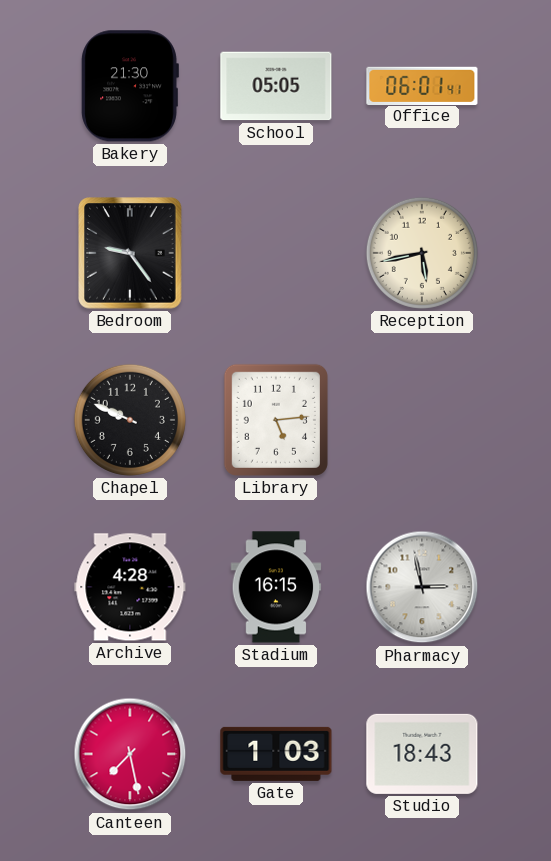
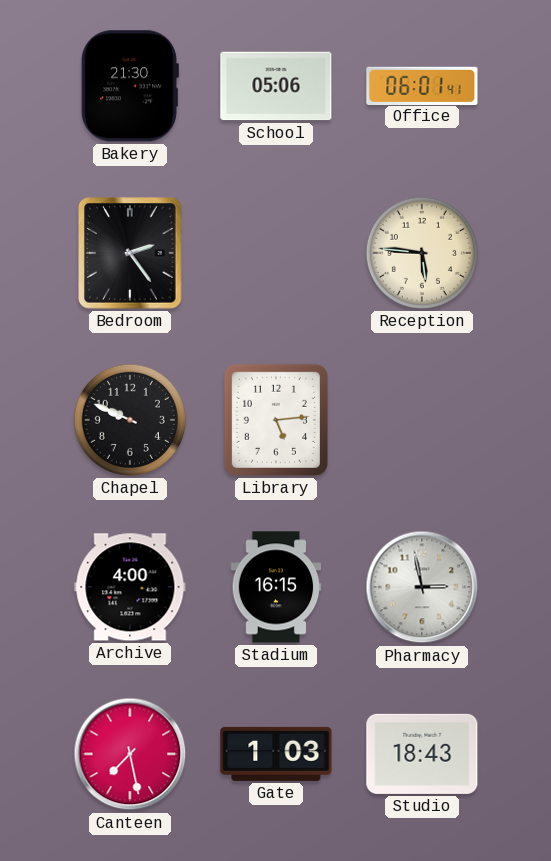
School: 05:05 -> 05:06 (276, 86)
Bedroom: 9:24 -> 2:24 (130, 253)
Reception: 5:43 -> 5:46 (422, 253)
Archive: 4:28 -> 4:00 (130, 587)
